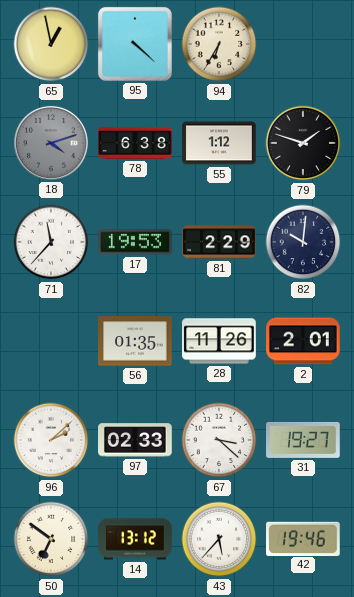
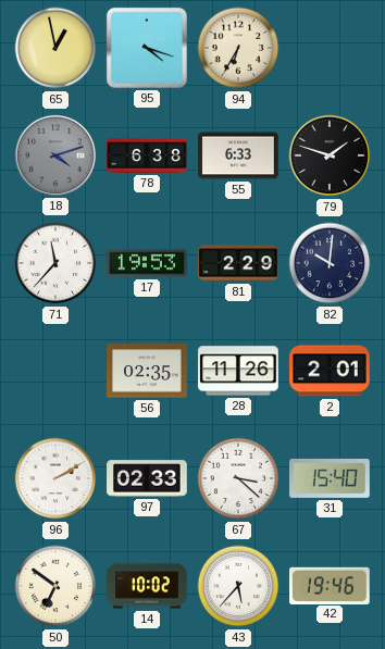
95: 4:22 -> 4:18 (147, 48)
55: 1:12 -> 6:33 (238, 155)
56: 01:35 -> 02:35 (147, 371)
96: 2:08 -> 2:10 (55, 478)
31: 19:27 -> 15:40 (330, 478)
14: 13:12 -> 10:02 (147, 586)
